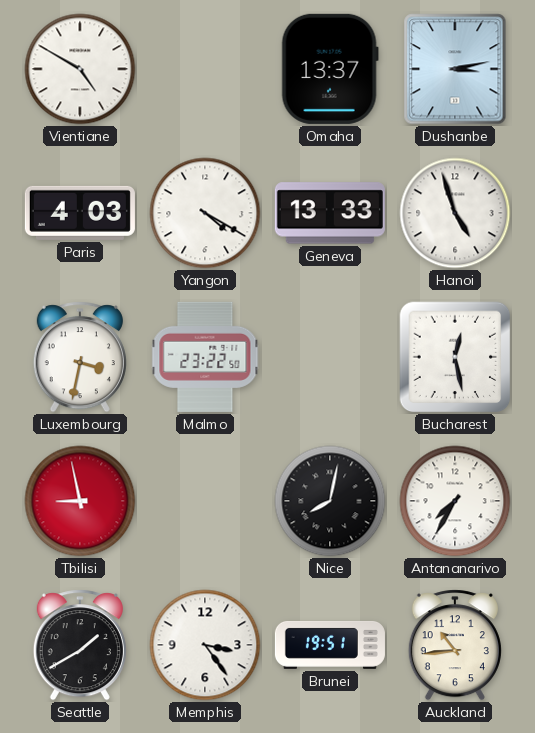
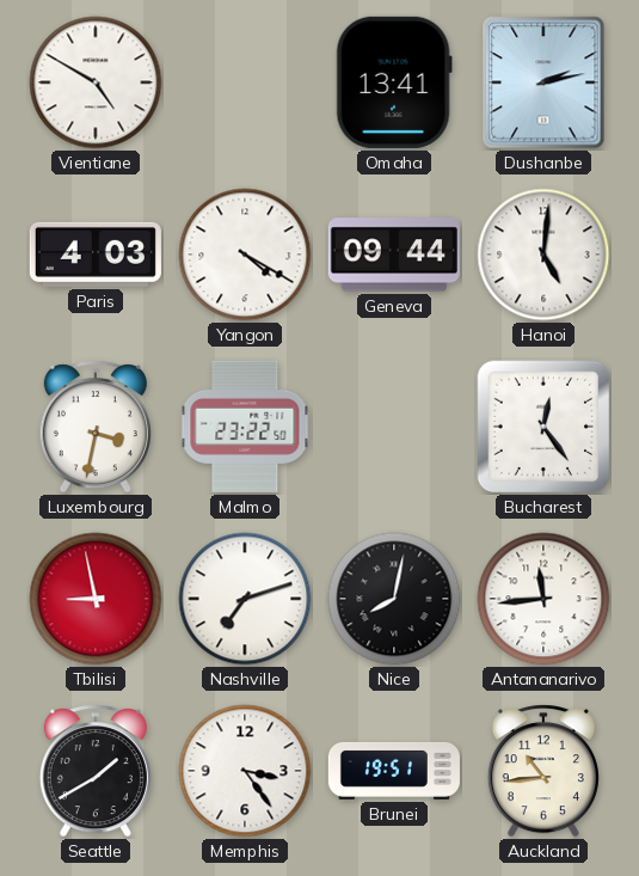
Omaha: 13:37 -> 13:41 (394, 82)
Dushanbe: 3:13 -> 2:13 (543, 82)
Geneva: 13:33 -> 09:44 (394, 255)
Hanoi: 4:57 -> 5:01 (543, 255)
Bucharest: 12:28 -> 12:24 (543, 427)
Nashville: none -> 7:12 (245, 599)
Antananarivo: 7:35 -> 11:44 (543, 599)
